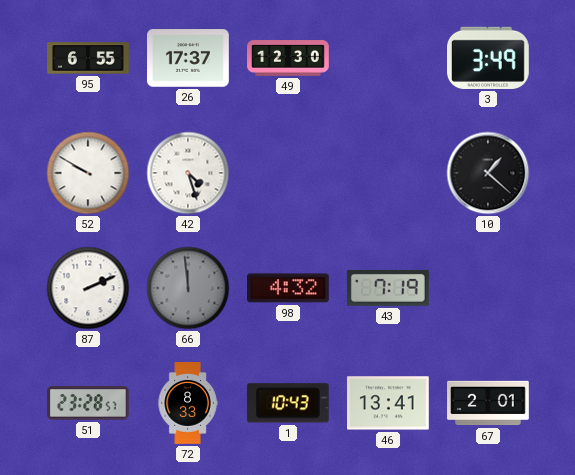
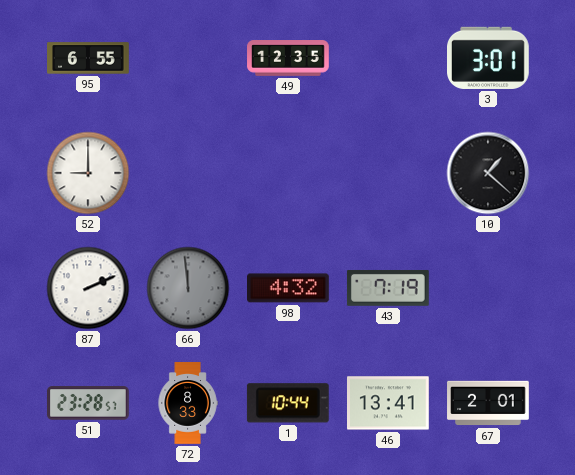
26: 17:37 -> none (189, 58)
49: 12:30 -> 12:35 (288, 58)
3: 3:49 -> 3:01 (489, 58)
52: 9:50 -> 9:00 (88, 173)
42: 4:27 -> none (188, 173)
1: 10:43 -> 10:44 (288, 403)
